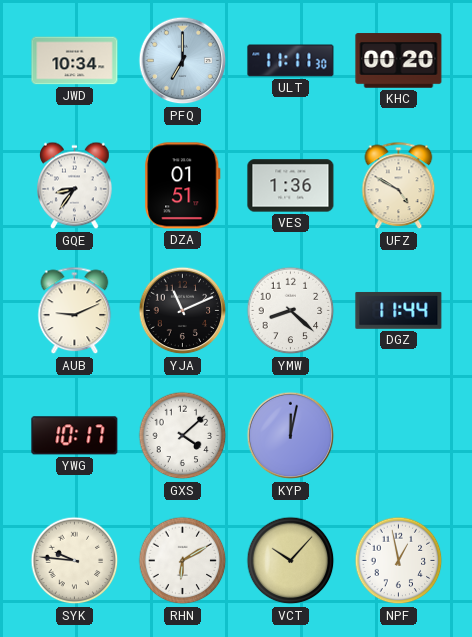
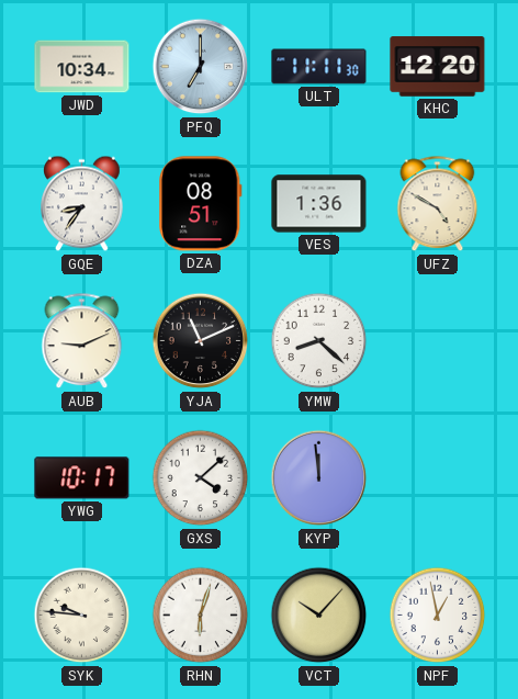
KHC: 00:20 -> 12:20 (438, 67)
DZA: 01:51 -> 08:51 (201, 204)
DGZ: 11:44 -> none (399, 310)
KYP: 12:02 -> 11:59 (319, 478)
RHN: 6:10 -> 6:03 (201, 616)
